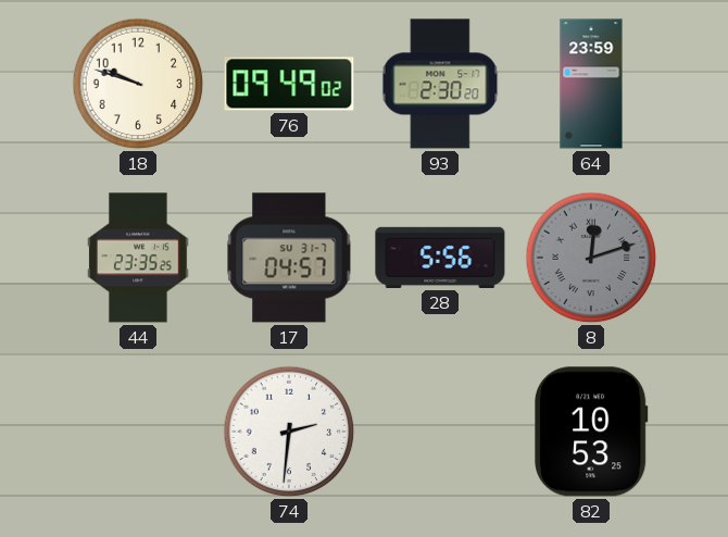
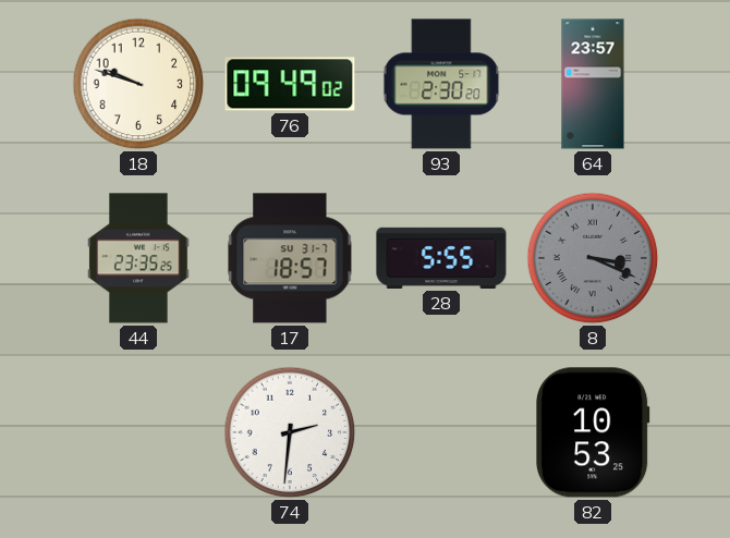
64: 23:59 -> 23:57 (593, 84)
17: 04:57 -> 18:57 (290, 258)
28: 5:56 -> 5:55 (441, 258)
8: 12:12 -> 3:19 (593, 258)
